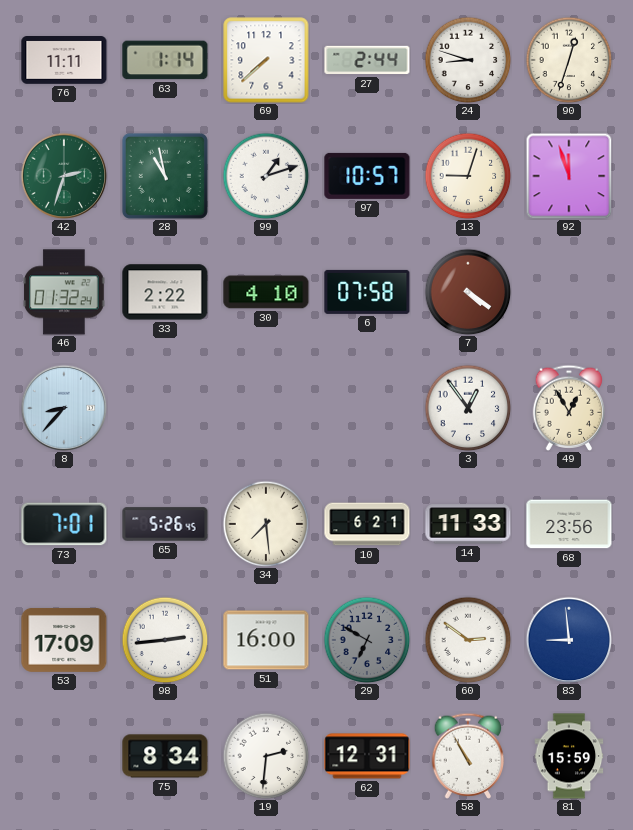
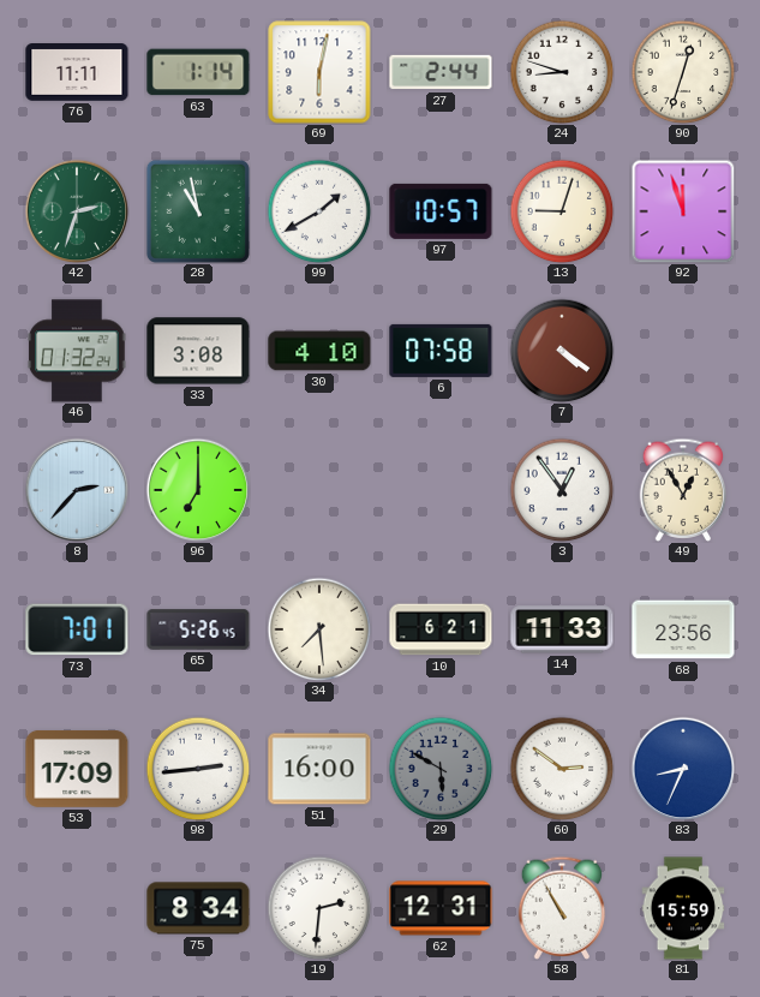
69: 7:38 -> 6:02 (319, 72)
99: 1:12 -> 1:40 (319, 211)
33: 2:22 -> 3:08 (198, 351)
8: 8:37 -> 2:37 (77, 490)
96: none -> 7:00 (198, 490)
29: 6:50 -> 5:50 (441, 769)
83: 8:59 -> 8:34 (683, 769)
